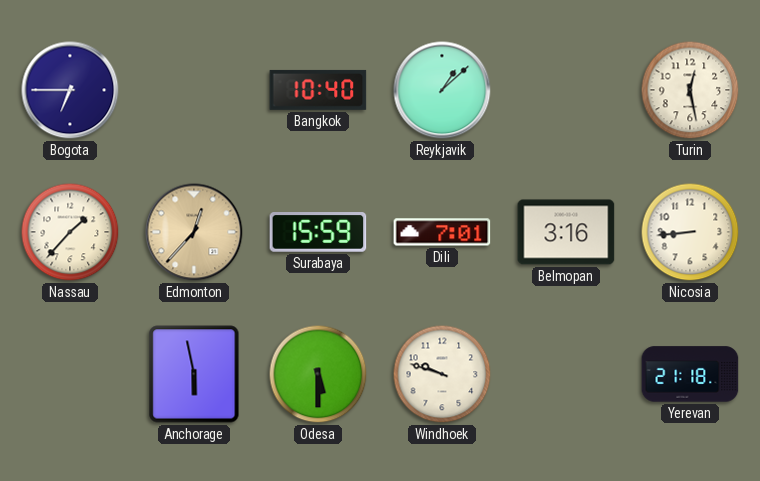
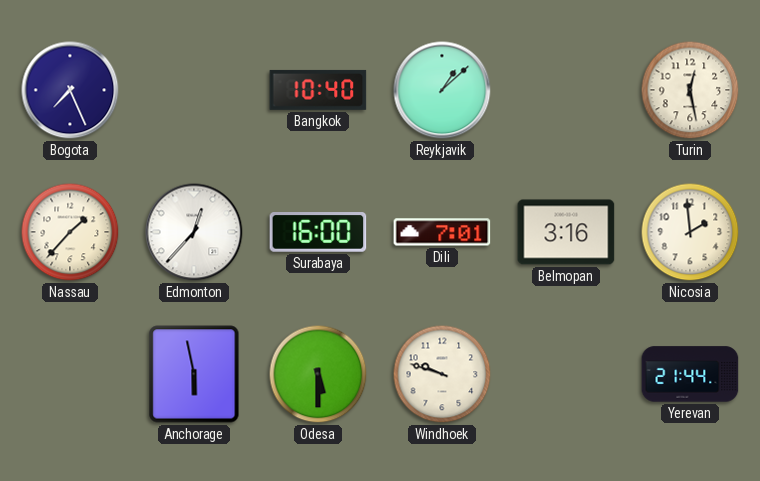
Bogota: 6:45 -> 7:26 (70, 90)
Edmonton dial: champagne -> white (194, 232)
Surabaya: 15:59 -> 16:00 (318, 232)
Nicosia: 8:44 -> 1:59 (690, 232)
Yerevan: 21:18 -> 21:44 (690, 374)
